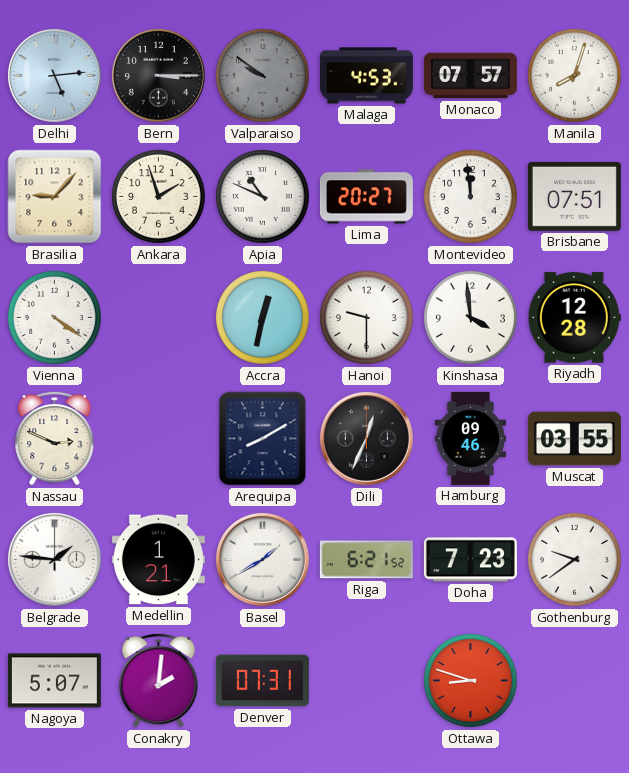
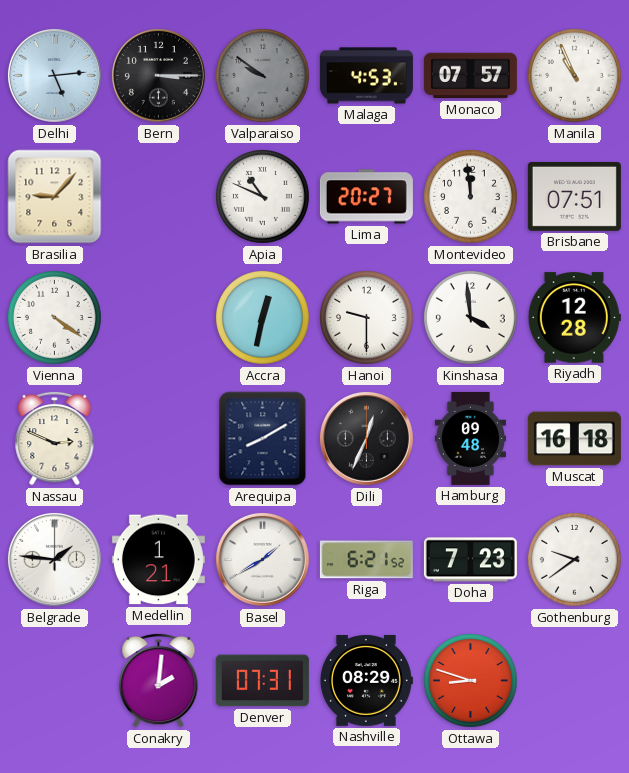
Manila: 8:03 -> 10:56 (575, 76)
Ankara: 1:57 -> none (159, 197)
Hamburg: 09:46 -> 09:48 (470, 438)
Muscat: 03:55 -> 16:18 (574, 439)
Nagoya: 5:07 -> none (54, 681)
Nashville: none -> 08:29 (366, 680)
